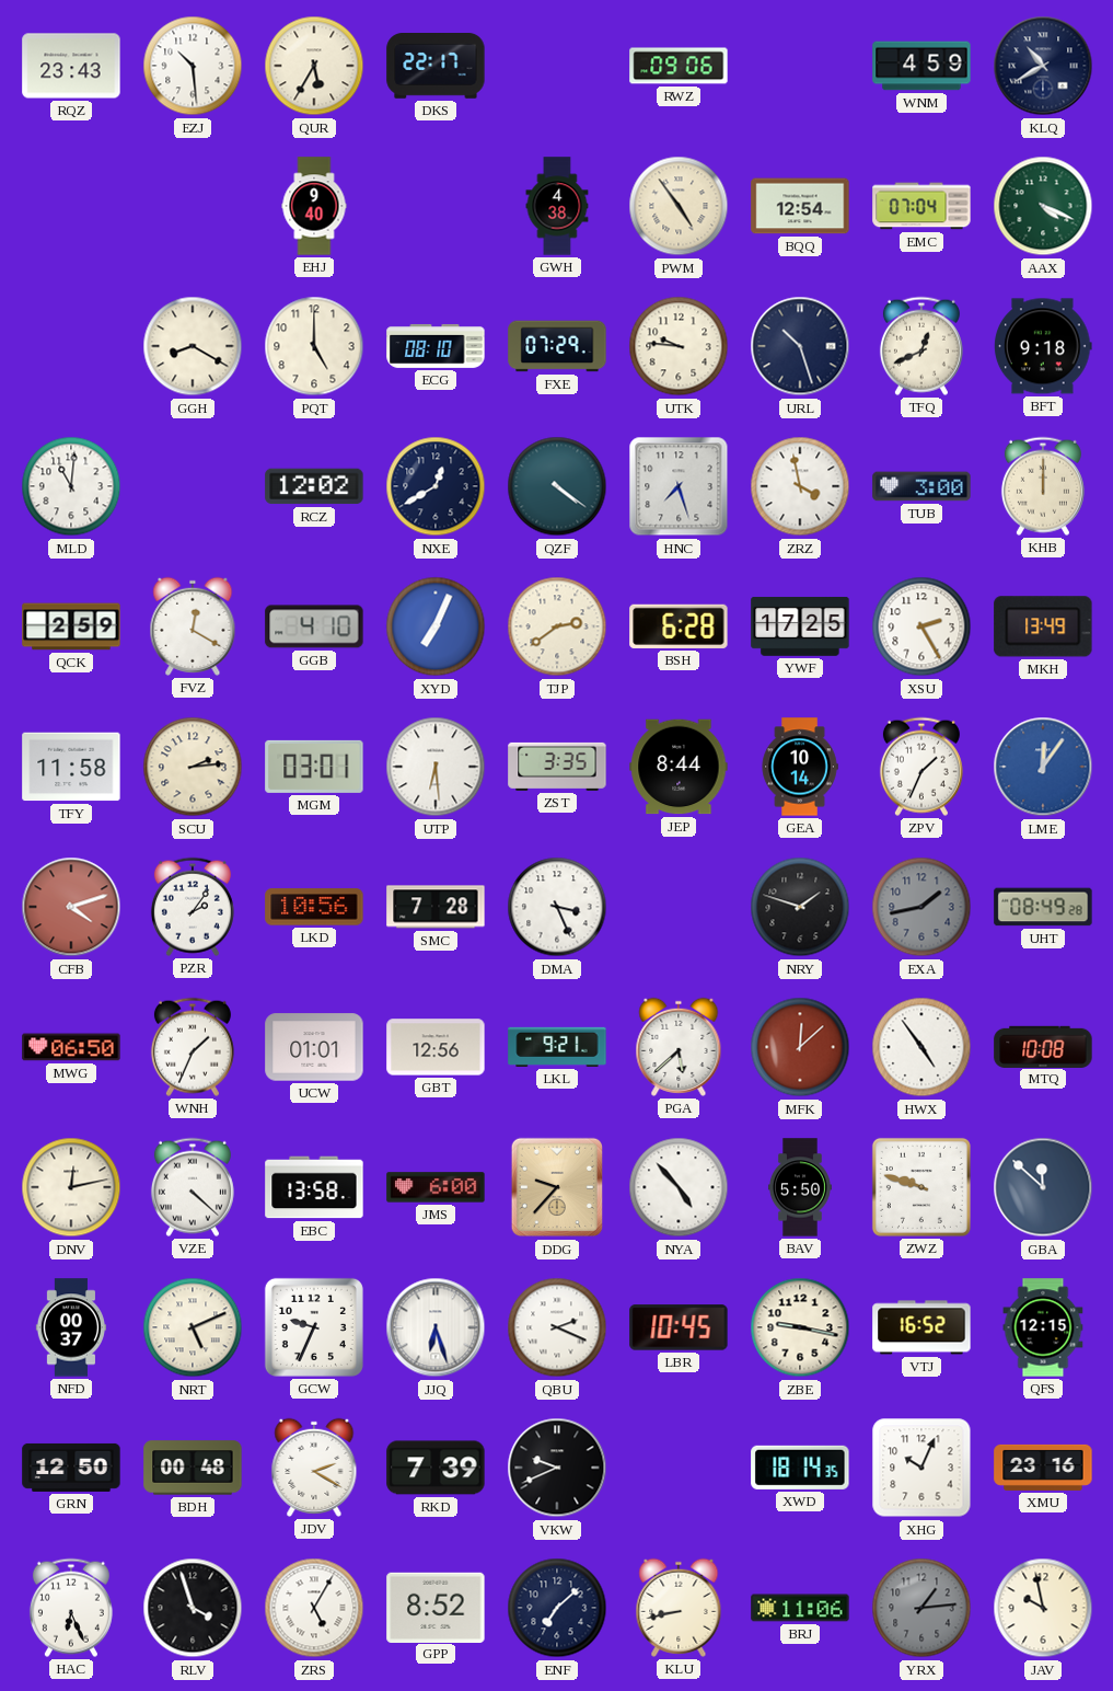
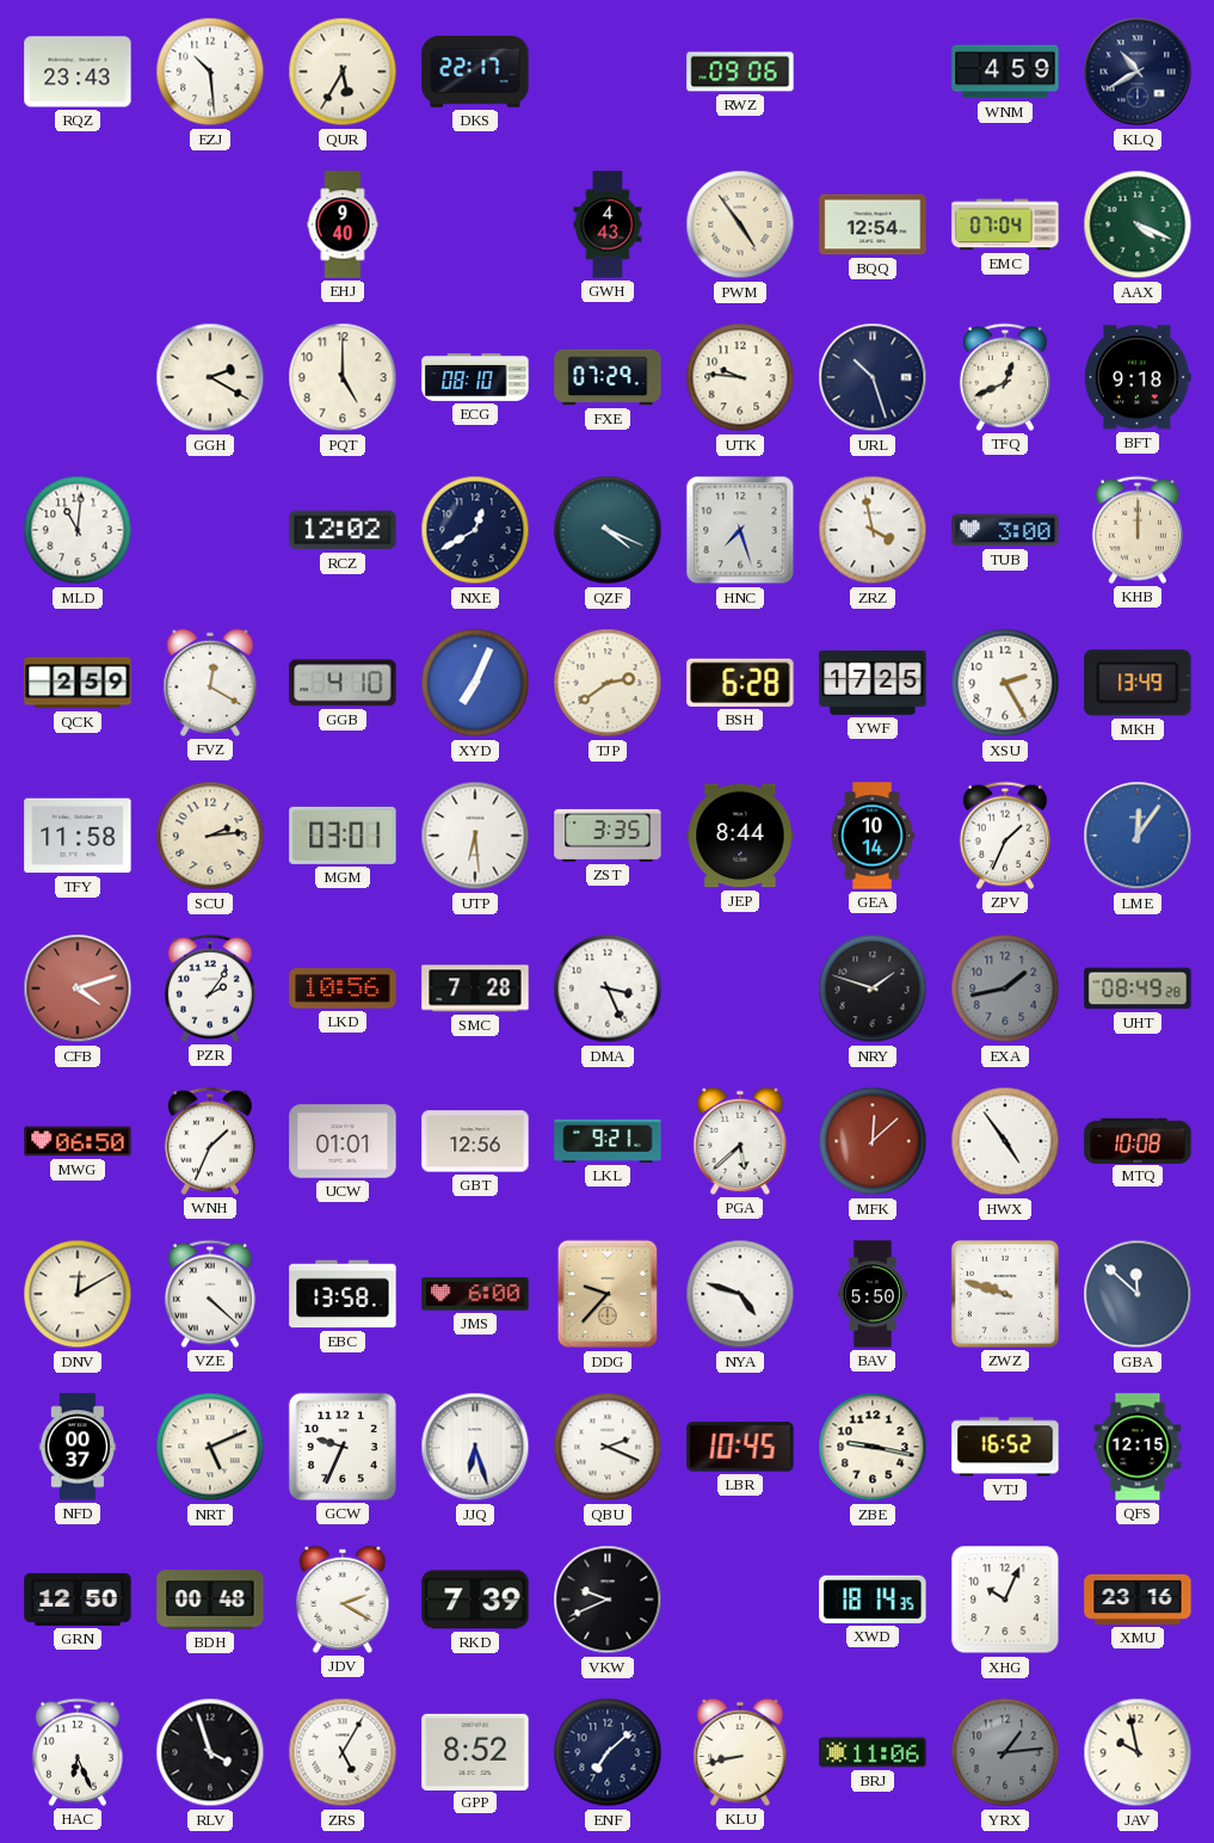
GWH: 4:38 -> 4:43 (608, 224)
GGH: 8:20 -> 2:20 (210, 377)
QZF: 4:21 -> 4:19 (608, 530)
DNV: 12:13 -> 12:10 (78, 1294)
NYA: 4:53 -> 4:48 (740, 1294)
